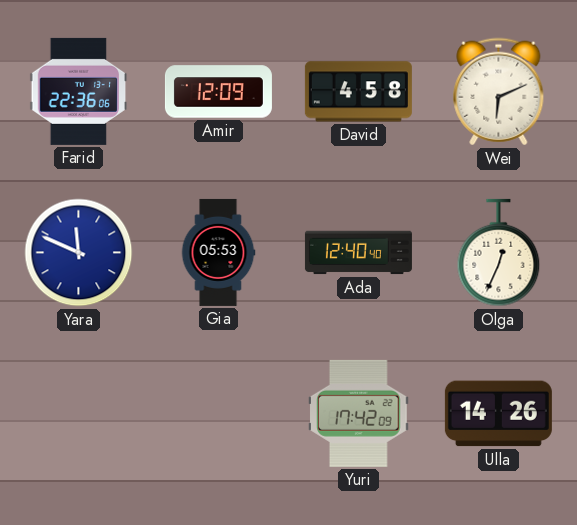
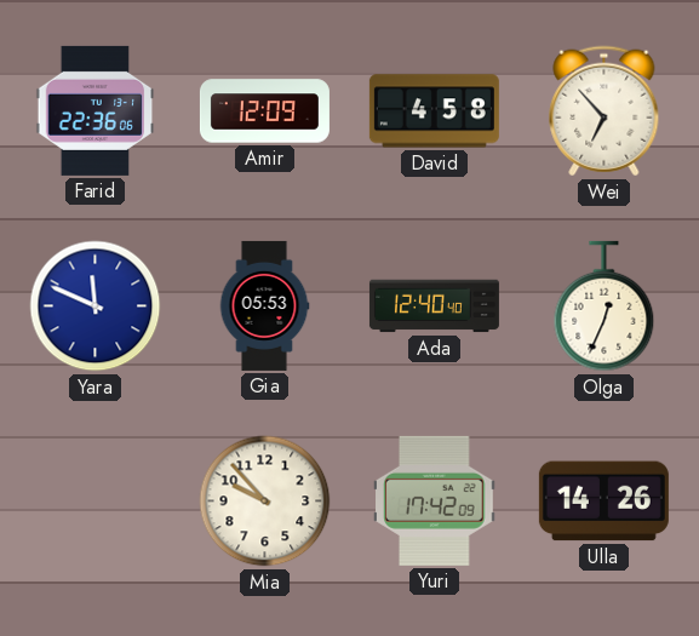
Wei: 6:11 -> 6:53 (605, 111)
Mia: none -> 9:53 (265, 502)
